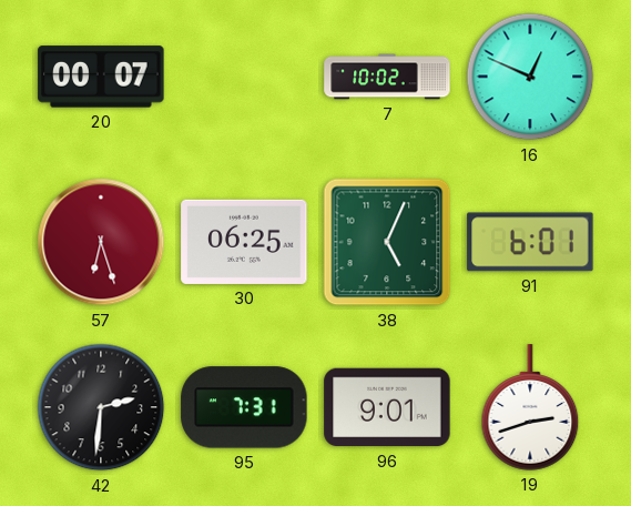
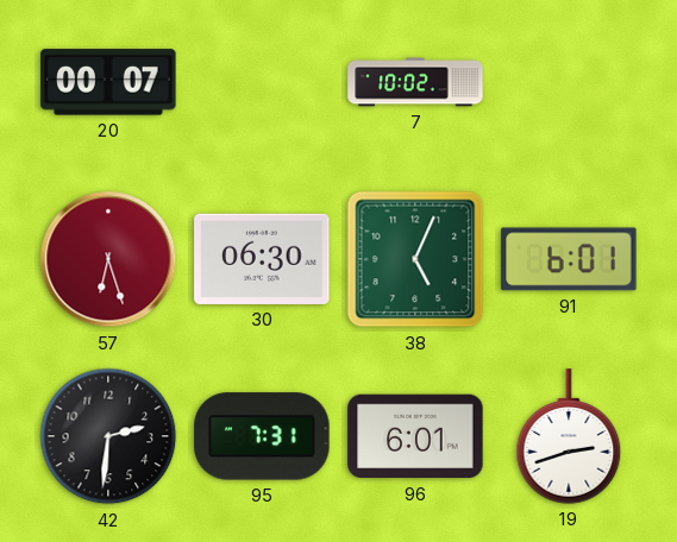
16: 12:49 -> none (530, 77)
30: 06:25 -> 06:30 (262, 259)
96: 9:01 -> 6:01 (415, 436)
